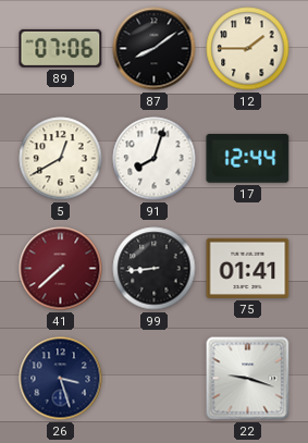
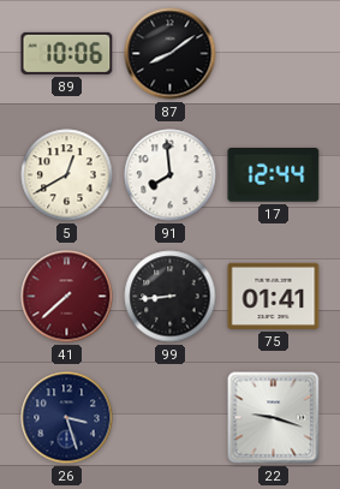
89: 07:06 -> 10:06 (67, 53)
12: 1:45 -> none (248, 49)
91: 8:03 -> 7:59 (171, 175)
